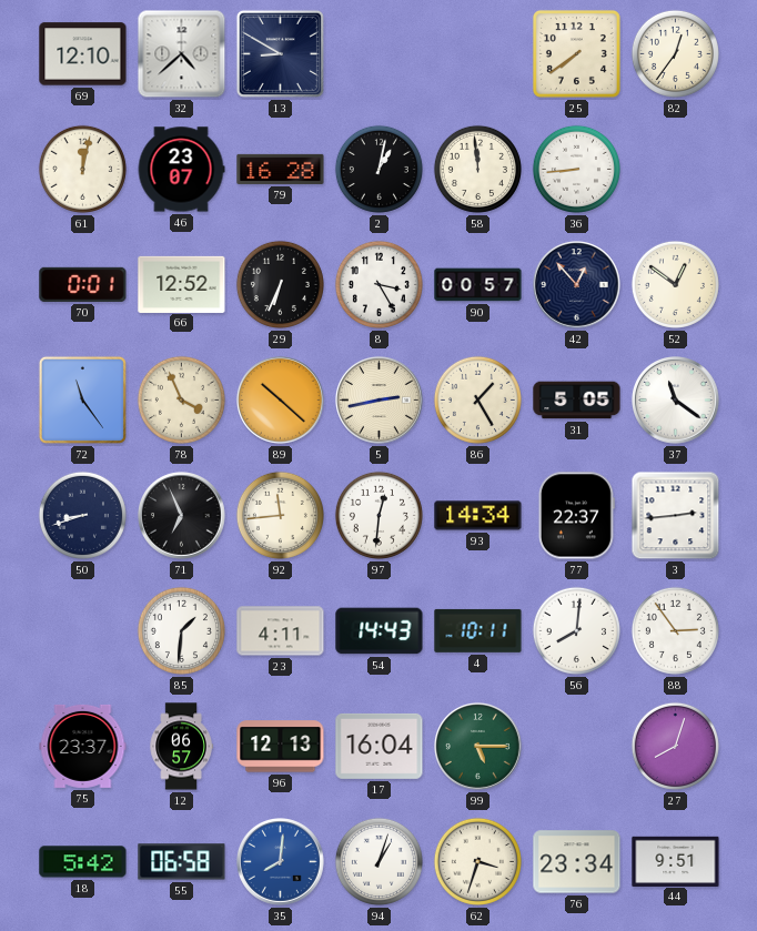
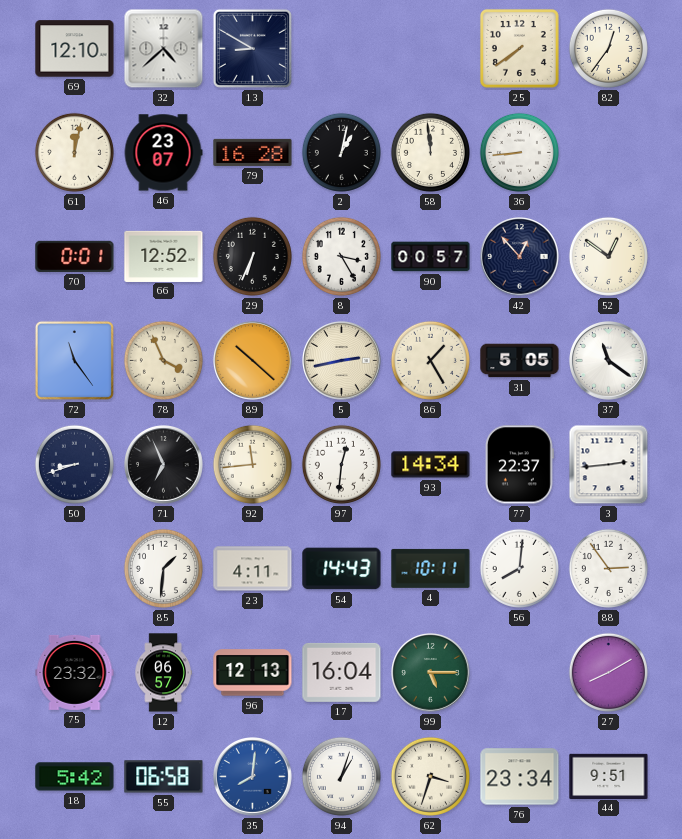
75: 23:37 -> 23:32 (75, 672)
27: 8:03 -> 8:10 (608, 672)
